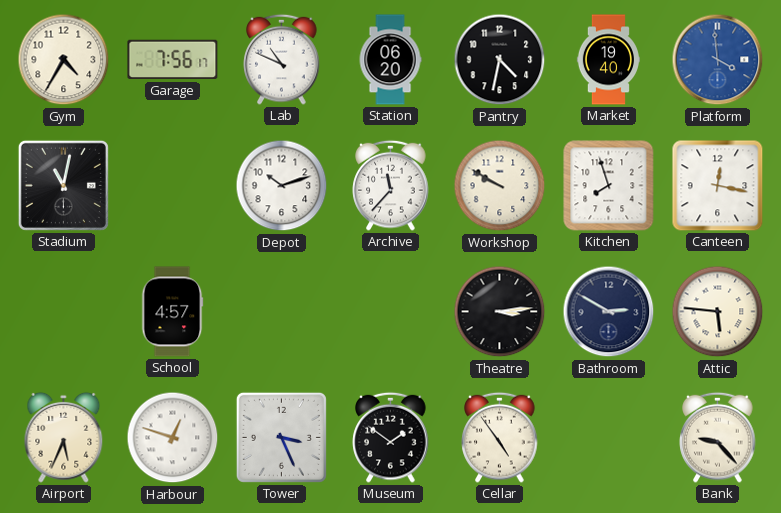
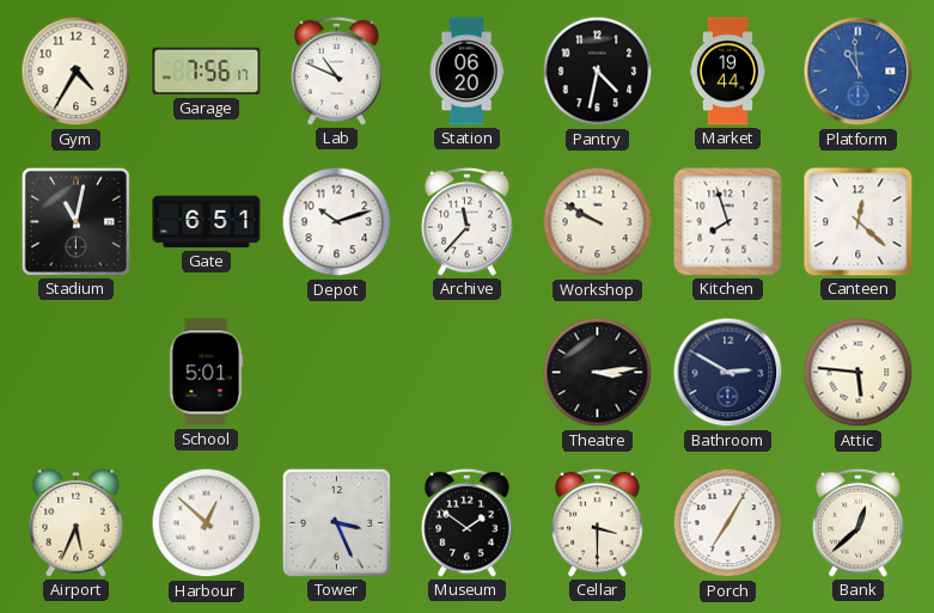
Market: 19:40 -> 19:44 (727, 72)
Platform: 3:59 -> 10:59 (859, 72)
Gate: none -> 6:51 (207, 222)
Canteen: 12:17 -> 12:22 (859, 222)
School: 4:57 -> 5:01 (206, 373)
Harbour: 12:48 -> 12:52 (207, 523)
Cellar: 4:54 -> 3:30 (598, 522)
Porch: none -> 7:05 (728, 523)
Bank: 9:23 -> 12:38 (859, 522)
